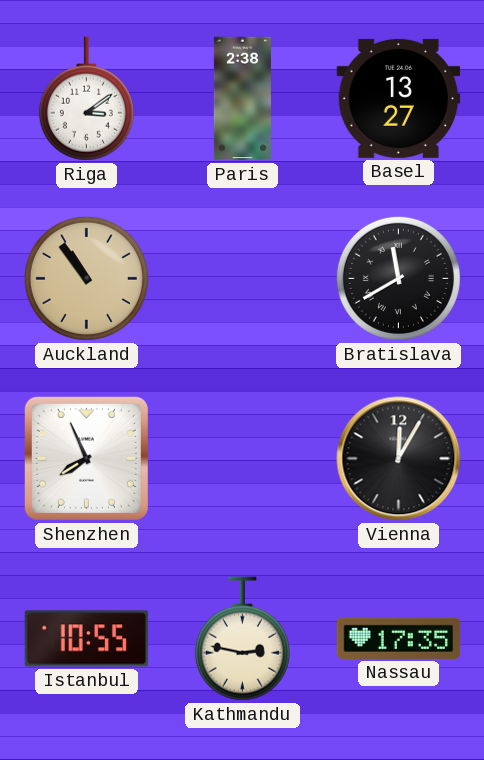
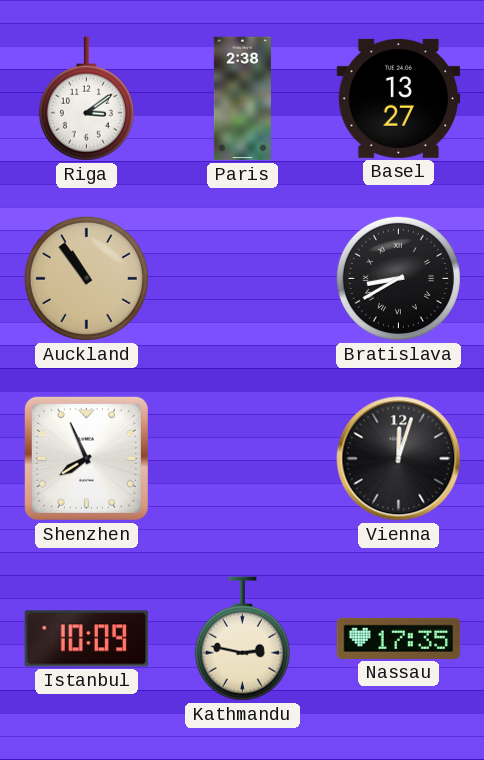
Bratislava: 11:40 -> 8:40 (398, 278)
Vienna: 12:05 -> 12:03 (399, 459)
Istanbul: 10:55 -> 10:09 (87, 639)
